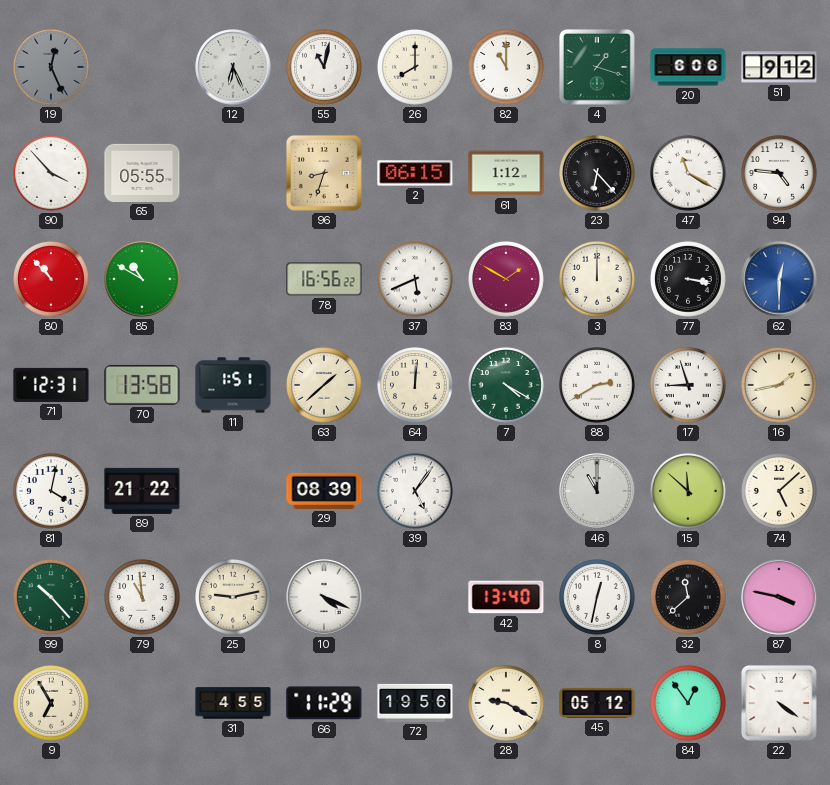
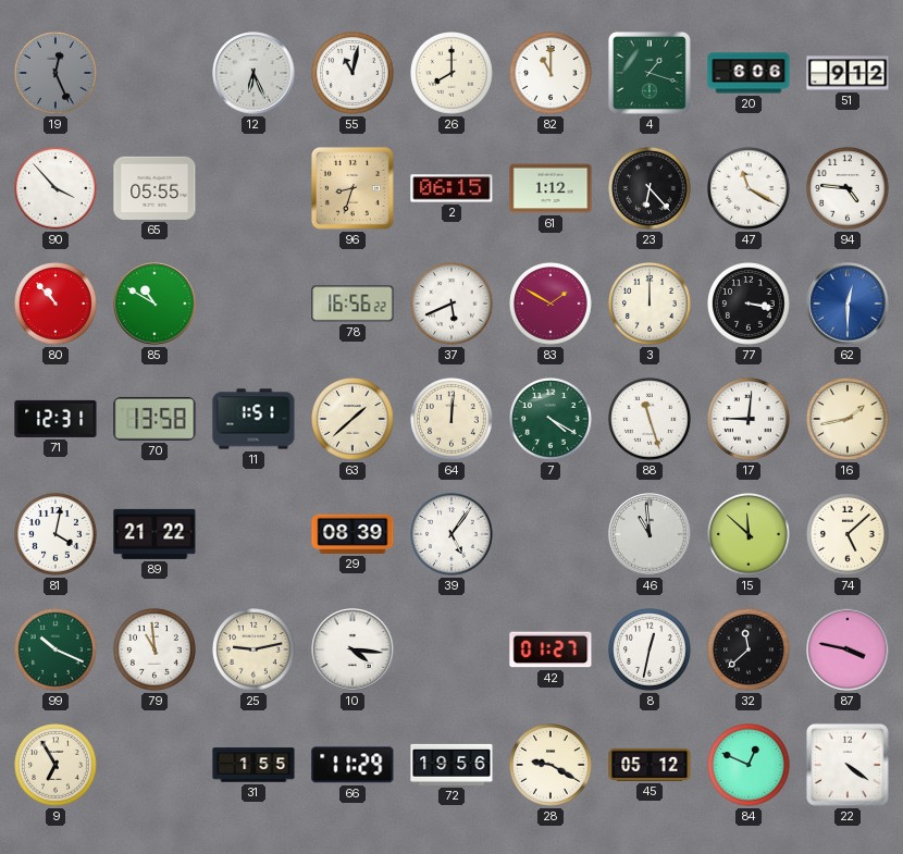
88: 2:40 -> 11:27 (651, 420)
17: 8:57 -> 9:01 (750, 420)
46: 11:00 -> 10:59 (650, 534)
99: 10:23 -> 10:19 (57, 651)
10: 4:19 -> 4:16 (352, 649)
42: 13:40 -> 01:27 (551, 649)
31: 4:55 -> 1:55 (253, 765)
84: 12:54 -> 12:49 (750, 766)
